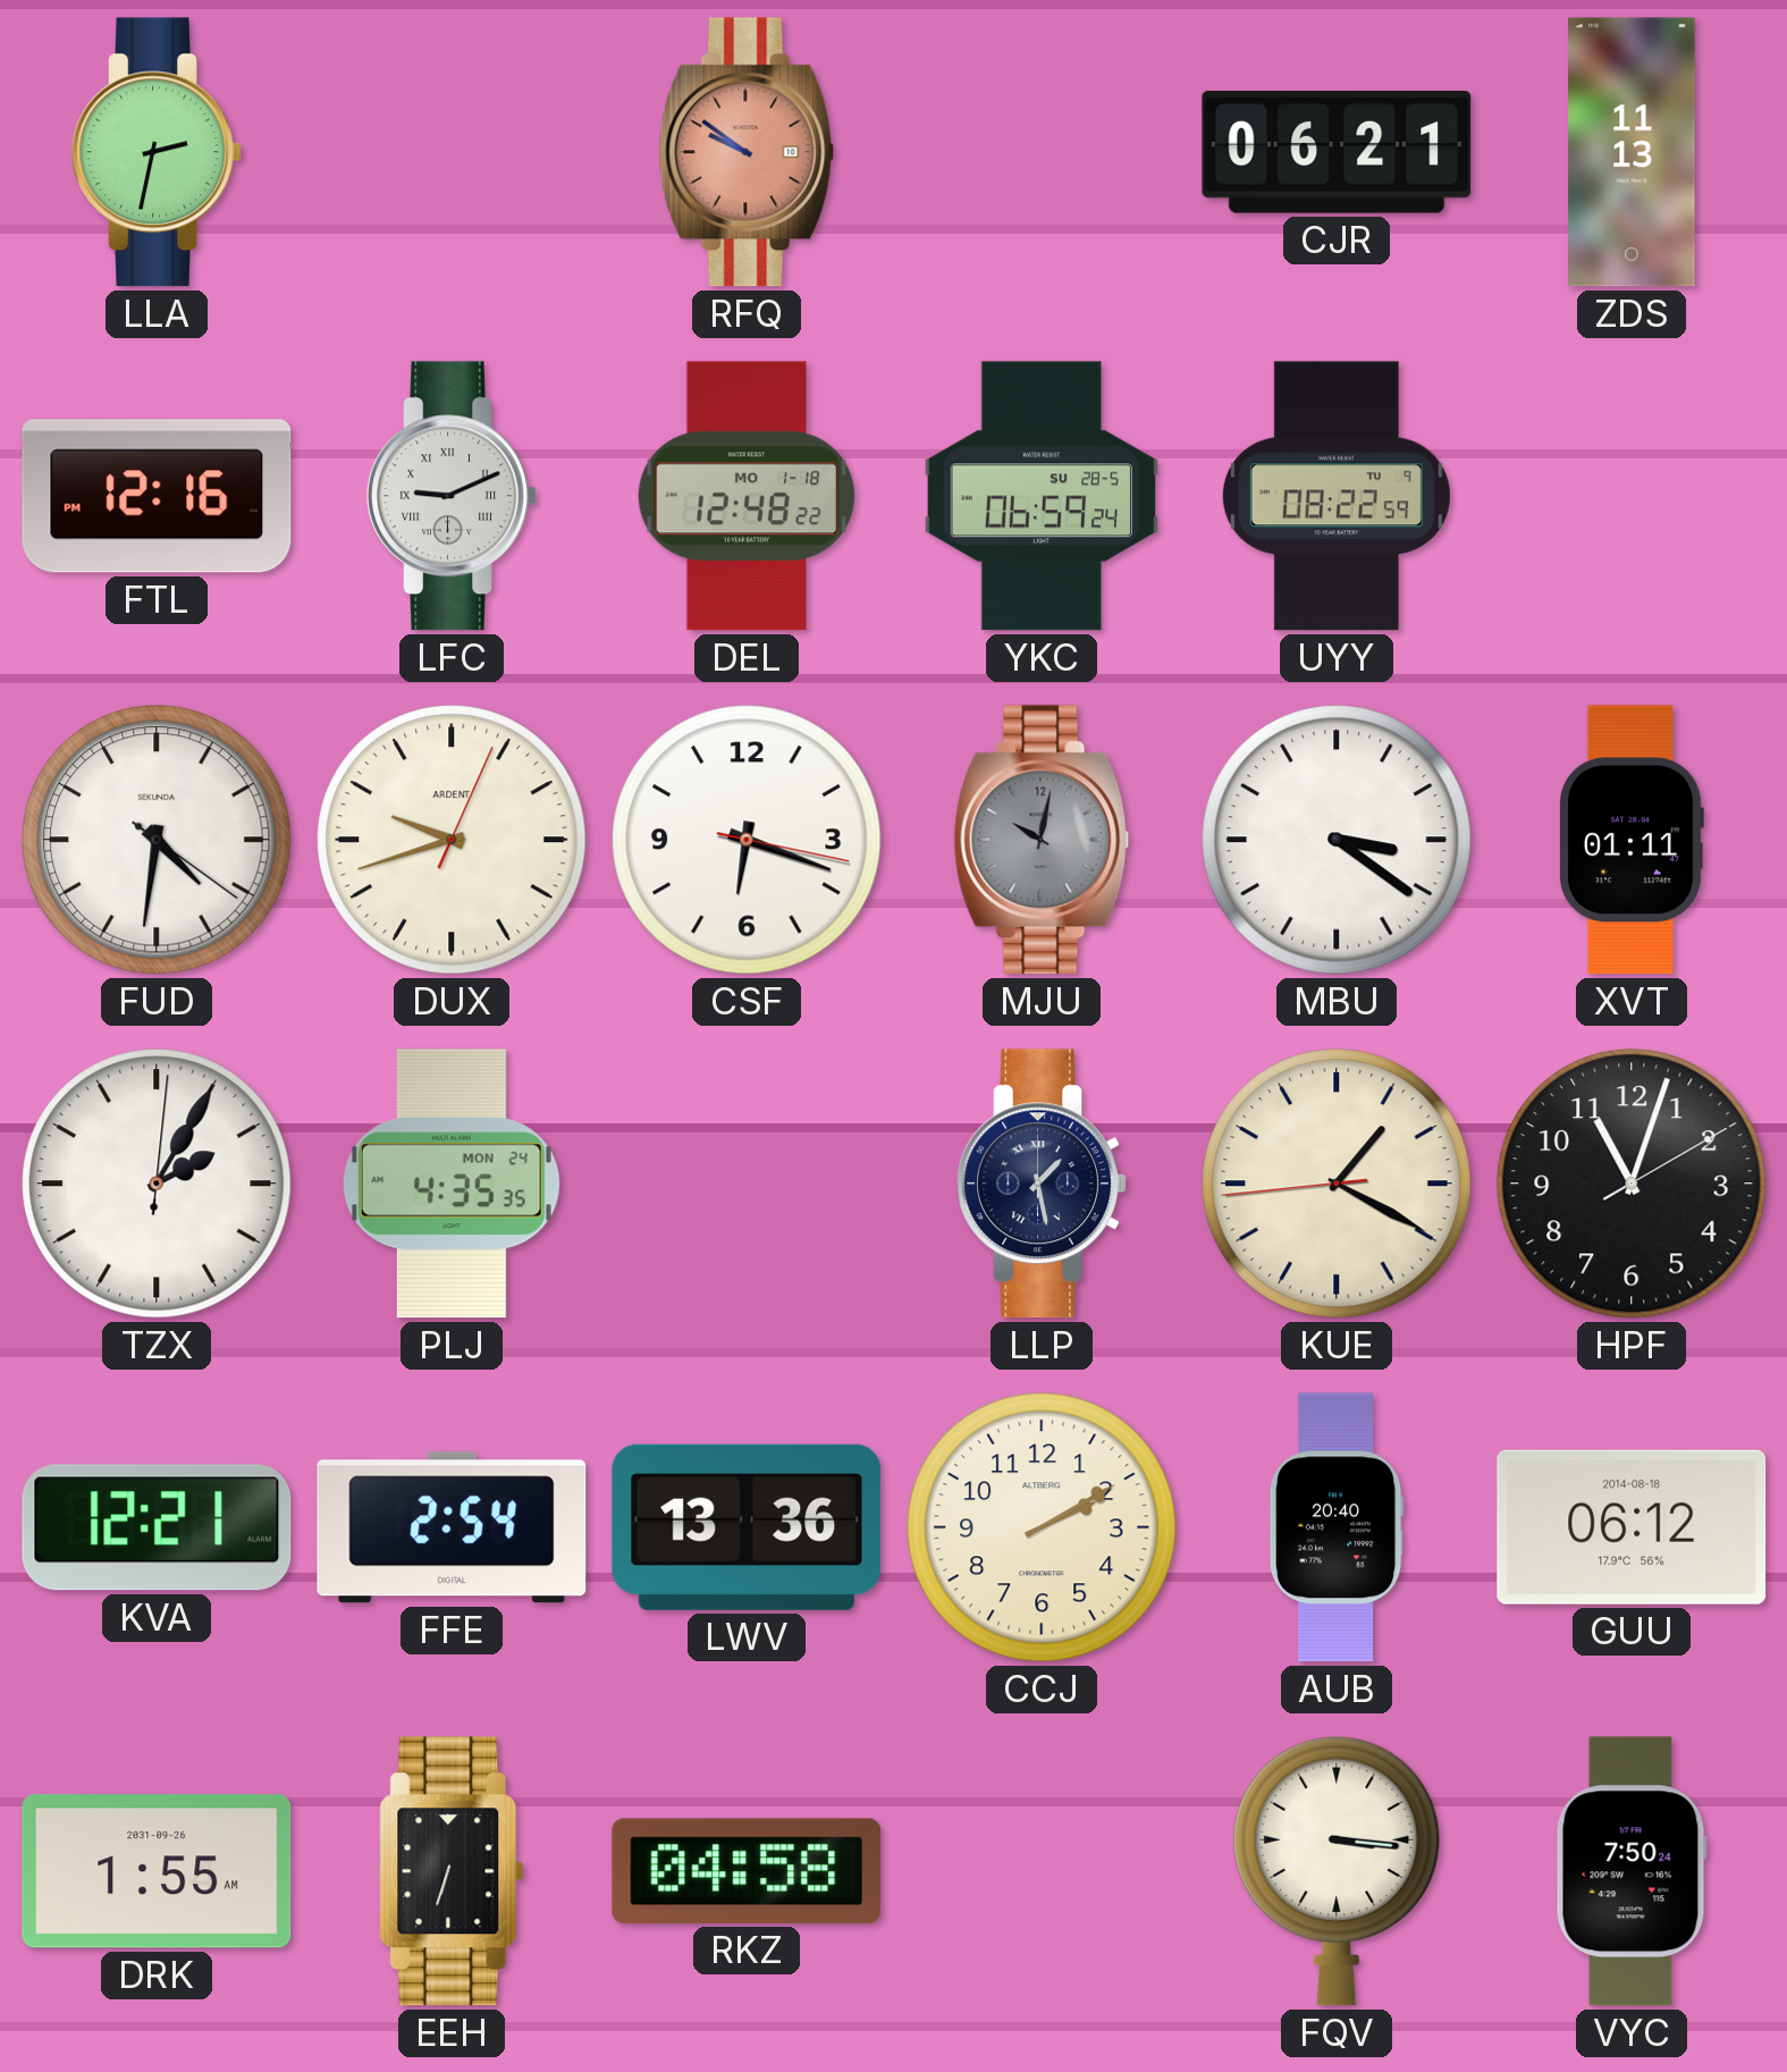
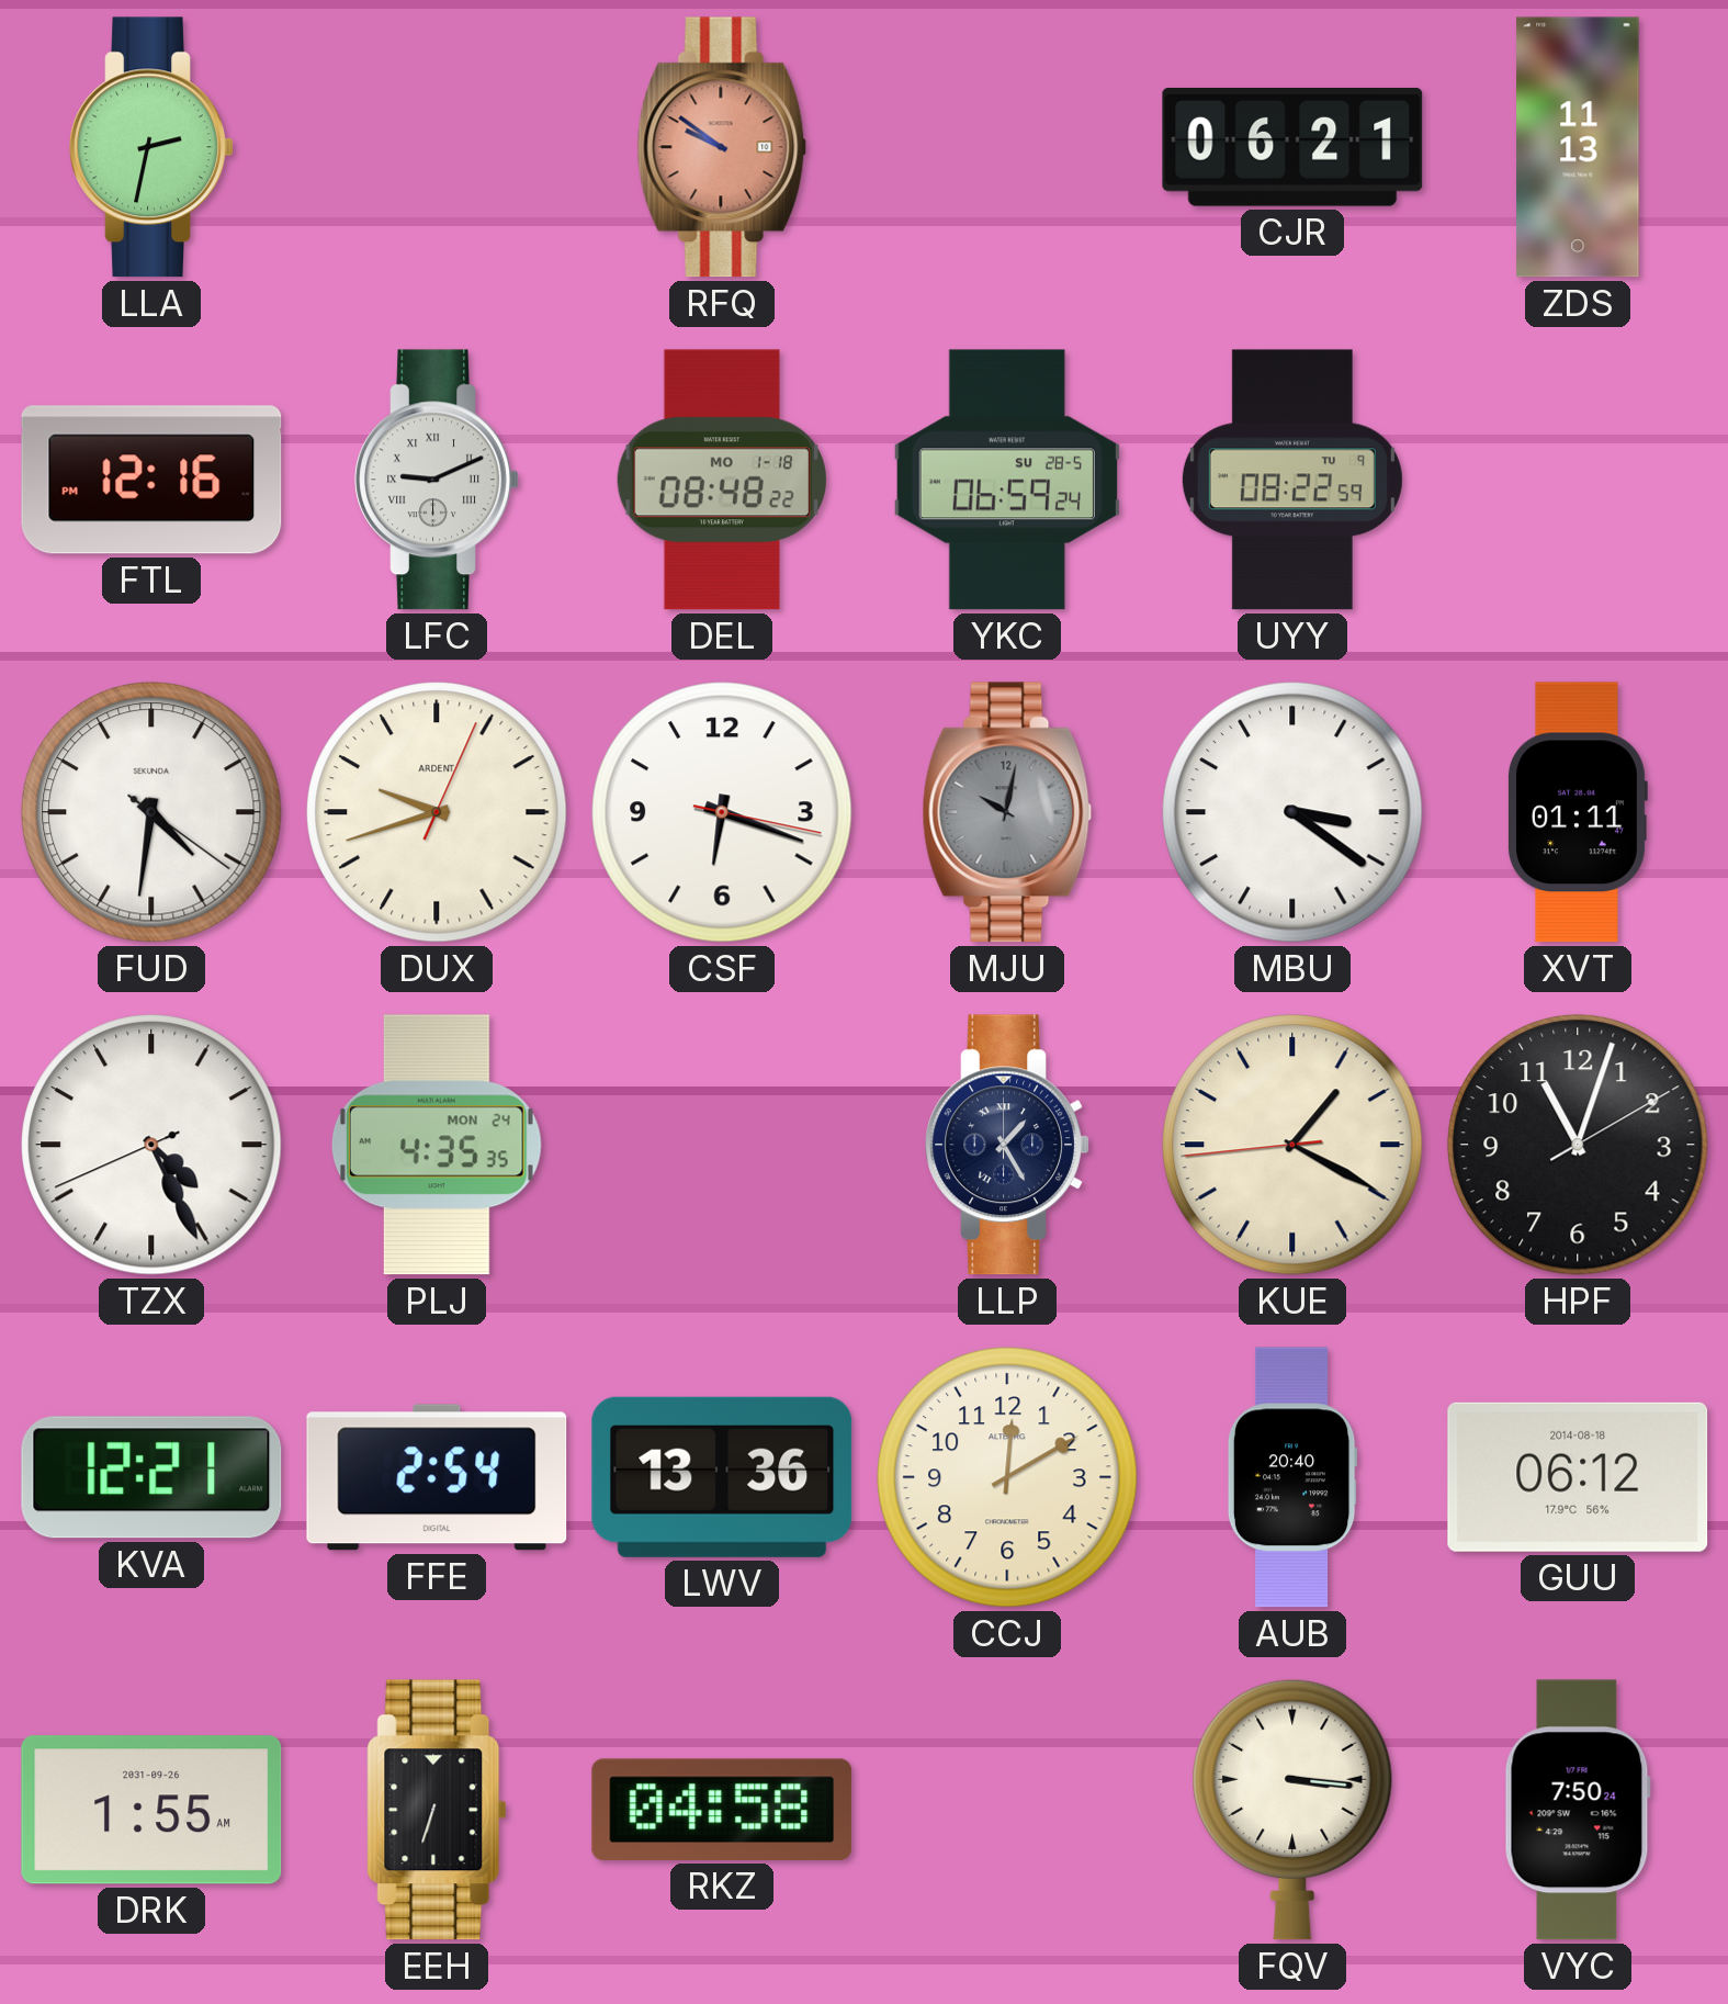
DEL: 12:48 -> 08:48 (722, 480)
TZX: 2:05 -> 4:25 (151, 1145)
LLP: 1:28 -> 1:25 (1007, 1145)
CCJ: 2:10 -> 12:10 (1007, 1477)
